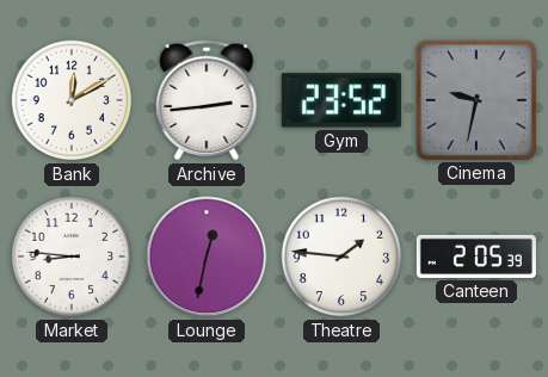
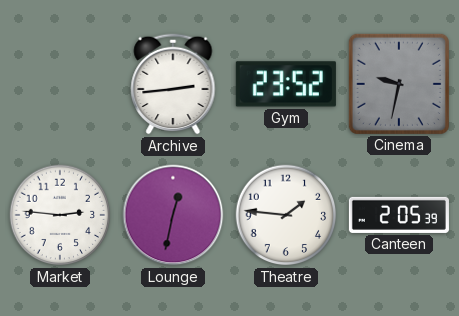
Bank: 12:10 -> none (72, 100)
Market: 8:46 -> 2:46 (60, 215)
